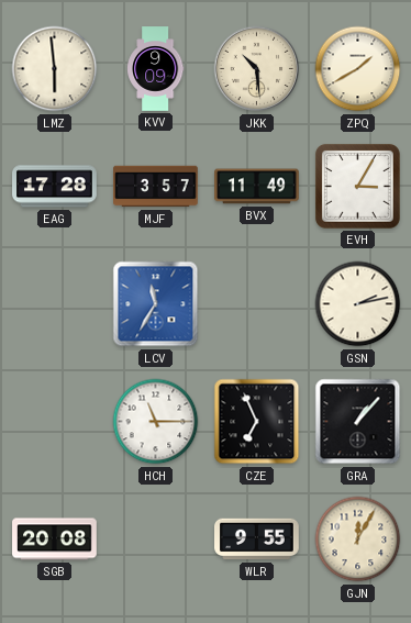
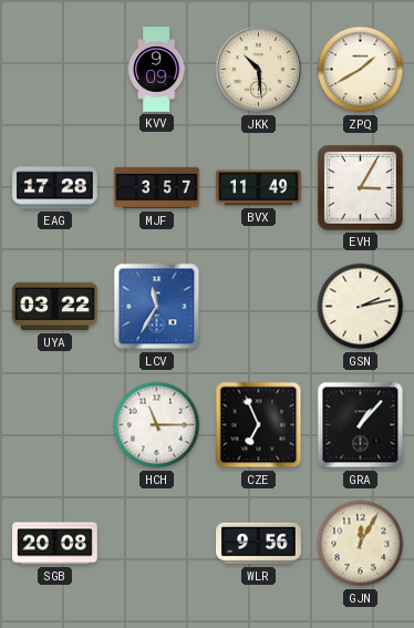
LMZ: 5:59 -> none (55, 69)
UYA: none -> 03:22 (55, 307)
WLR: 9:55 -> 9:56 (259, 544)
